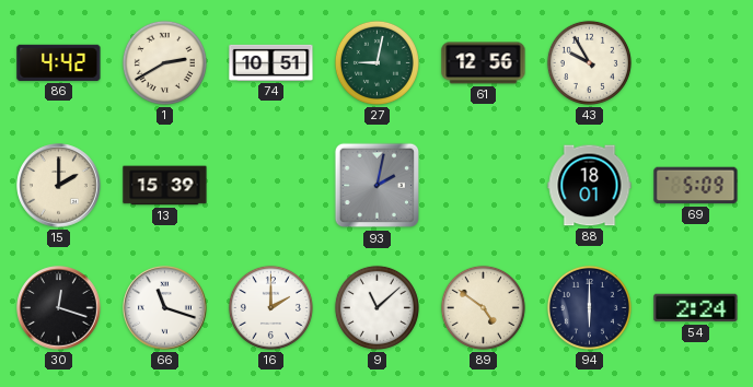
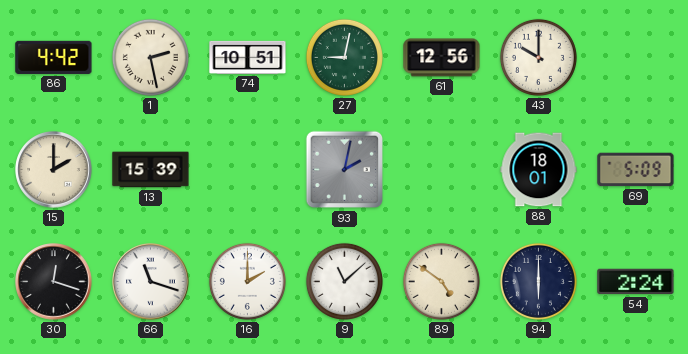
1: 2:40 -> 2:28 (150, 57)
43: 9:55 -> 10:00 (538, 57)
